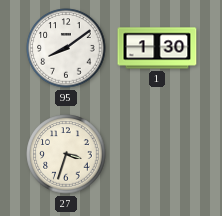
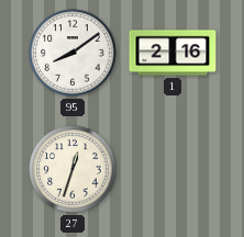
1: 1:30 -> 2:16 (173, 53)
27: 3:33 -> 12:33 (73, 169)
